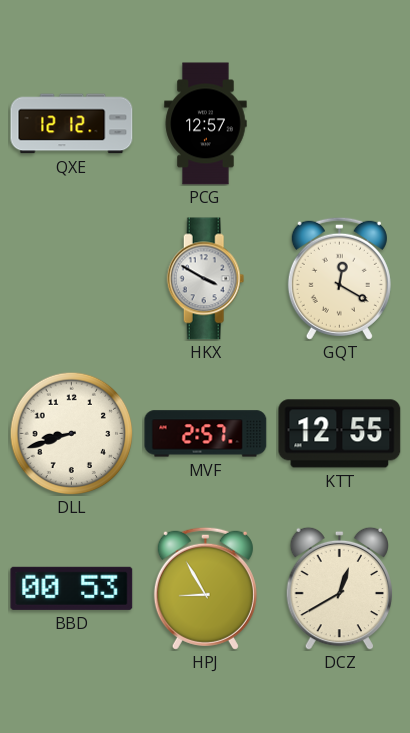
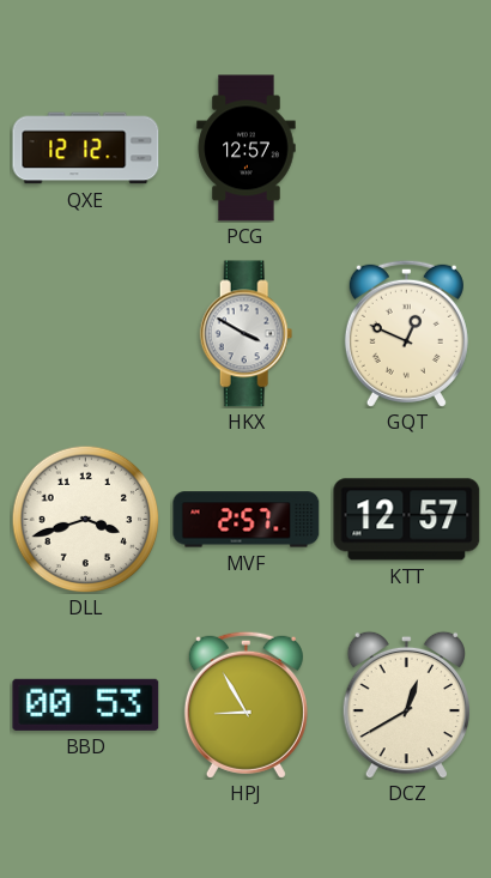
GQT: 12:20 -> 12:49 (406, 333)
DLL: 8:42 -> 3:42 (85, 519)
KTT: 12:55 -> 12:57 (407, 520)
